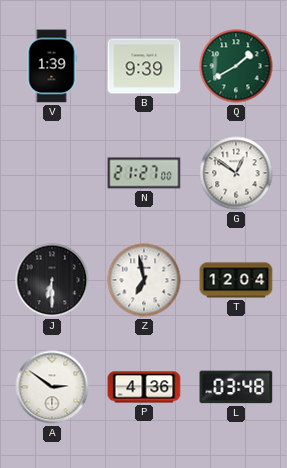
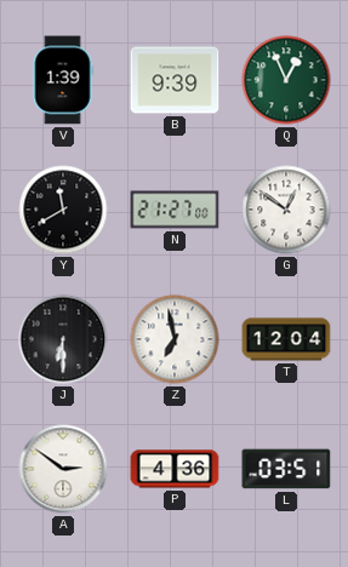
Q: 1:40 -> 12:56 (286, 80)
Y: none -> 11:40 (63, 210)
L: 03:48 -> 03:51 (286, 469)
